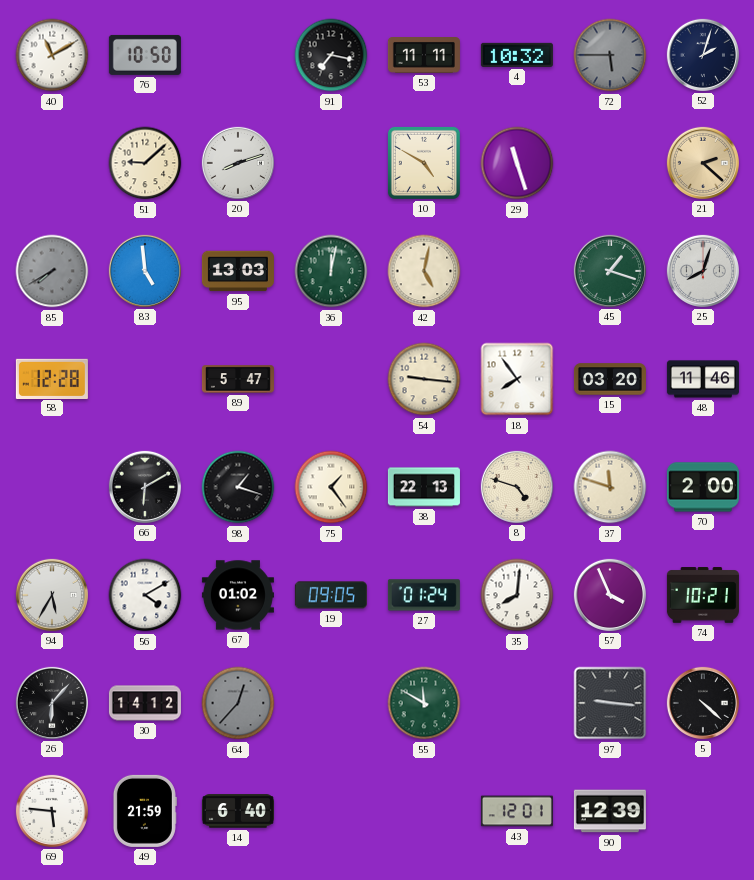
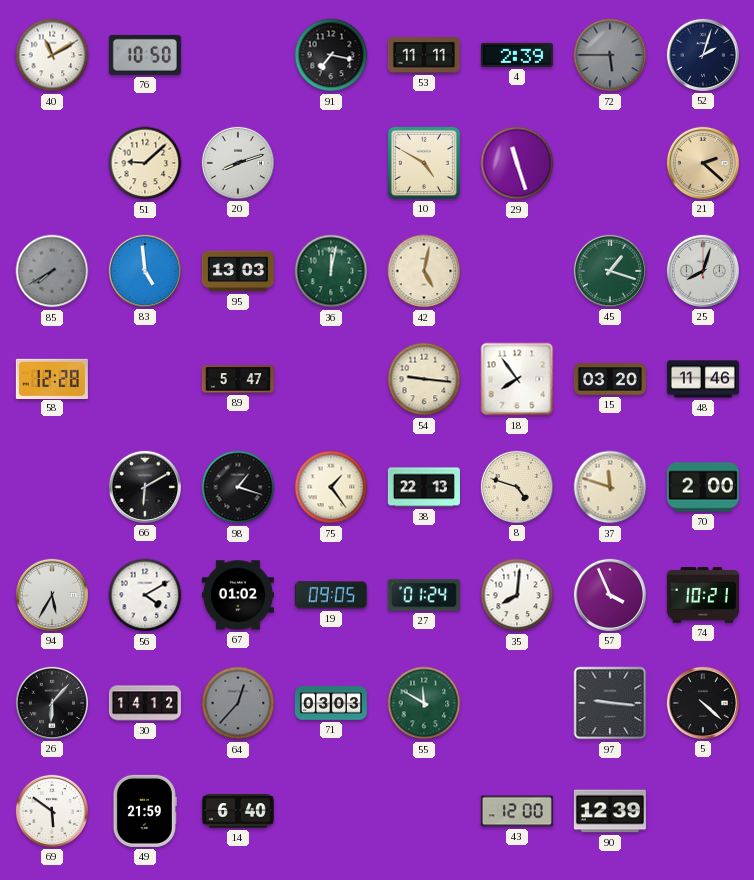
4: 10:32 -> 2:39 (517, 55)
71: none -> 03:03 (331, 703)
69: 5:46 -> 5:51 (52, 811)
43: 12:01 -> 12:00 (517, 811)
